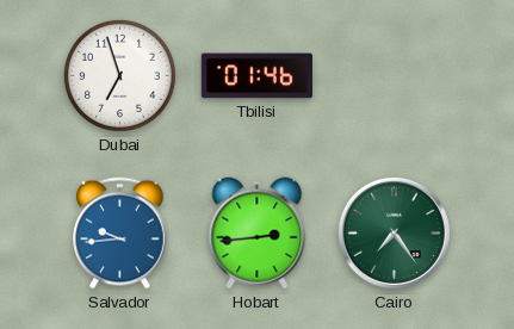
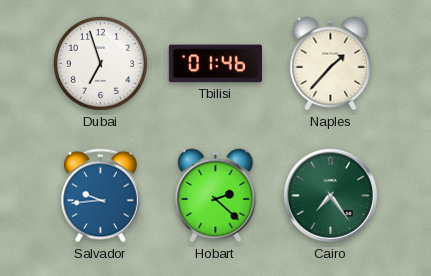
Naples: none -> 1:37 (331, 64)
Hobart: 2:44 -> 2:22 (216, 196)
